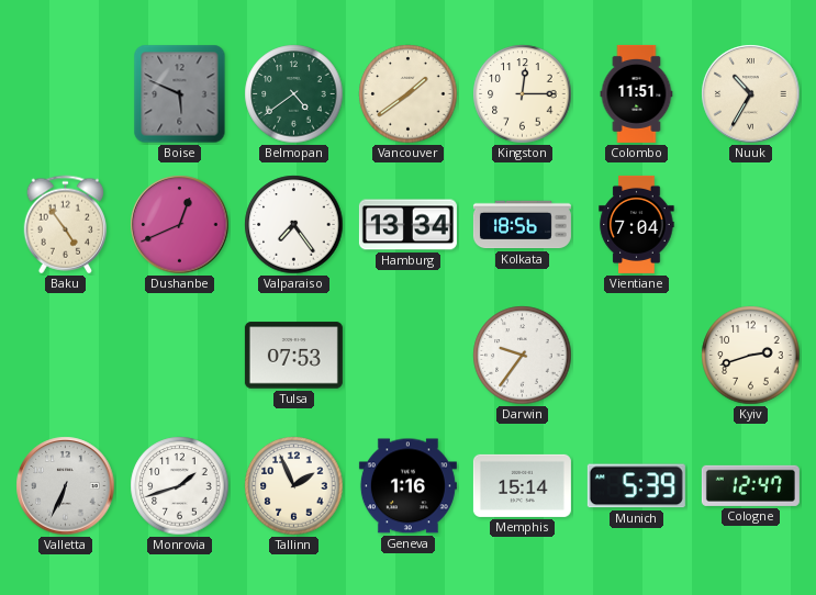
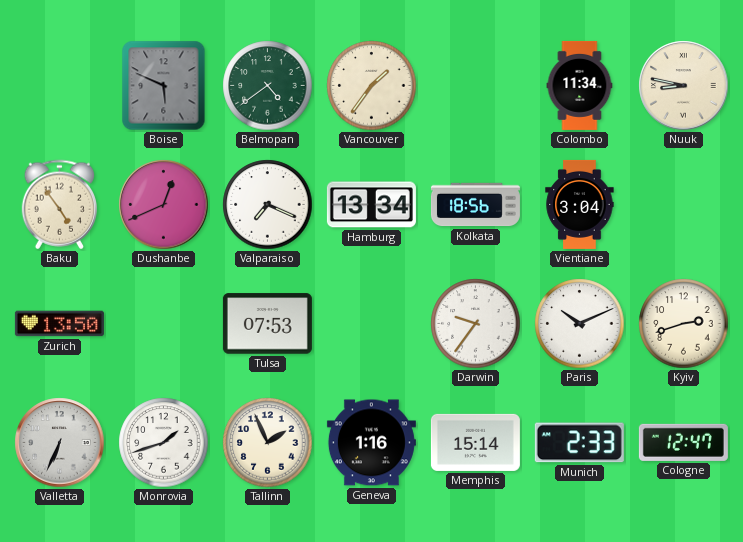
Vancouver: 1:39 -> 1:36 (372, 86)
Kingston: 12:15 -> none (523, 94)
Colombo: 11:51 -> 11:34 (580, 85)
Nuuk: 10:35 -> 8:47 (684, 86)
Valparaiso: 7:24 -> 7:19 (268, 205)
Vientiane: 7:04 -> 3:04 (580, 204)
Zurich: none -> 13:50 (59, 324)
Paris: none -> 10:11 (580, 324)
Munich: 5:39 -> 2:33 (579, 443)
